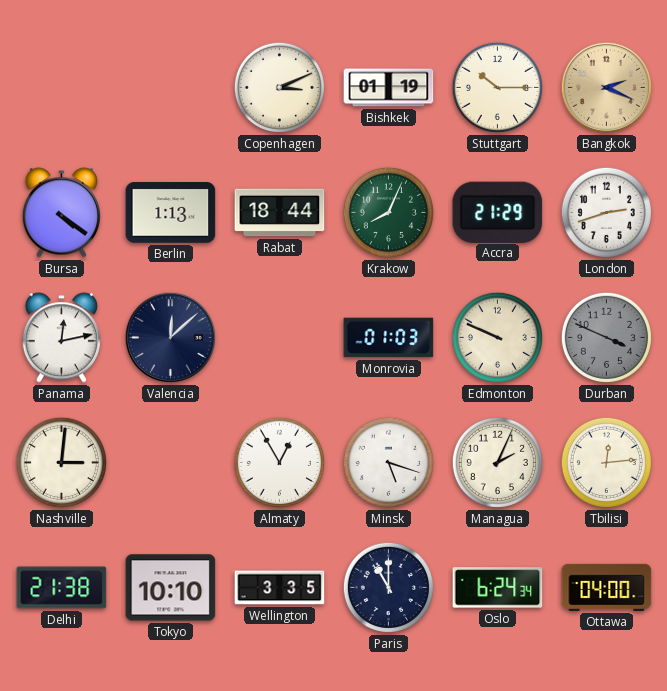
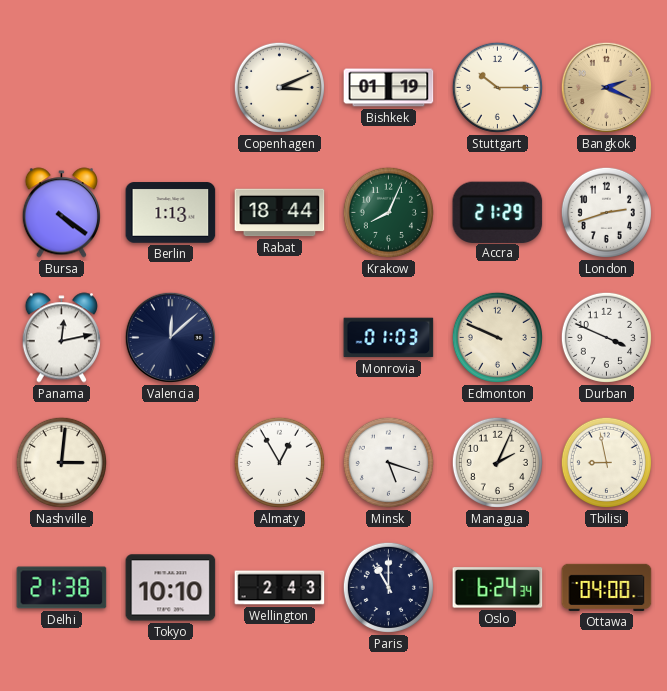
Durban dial: grey -> white (606, 337)
Tbilisi: 12:14 -> 8:58 (606, 462)
Wellington: 3:35 -> 2:43 (280, 588)
